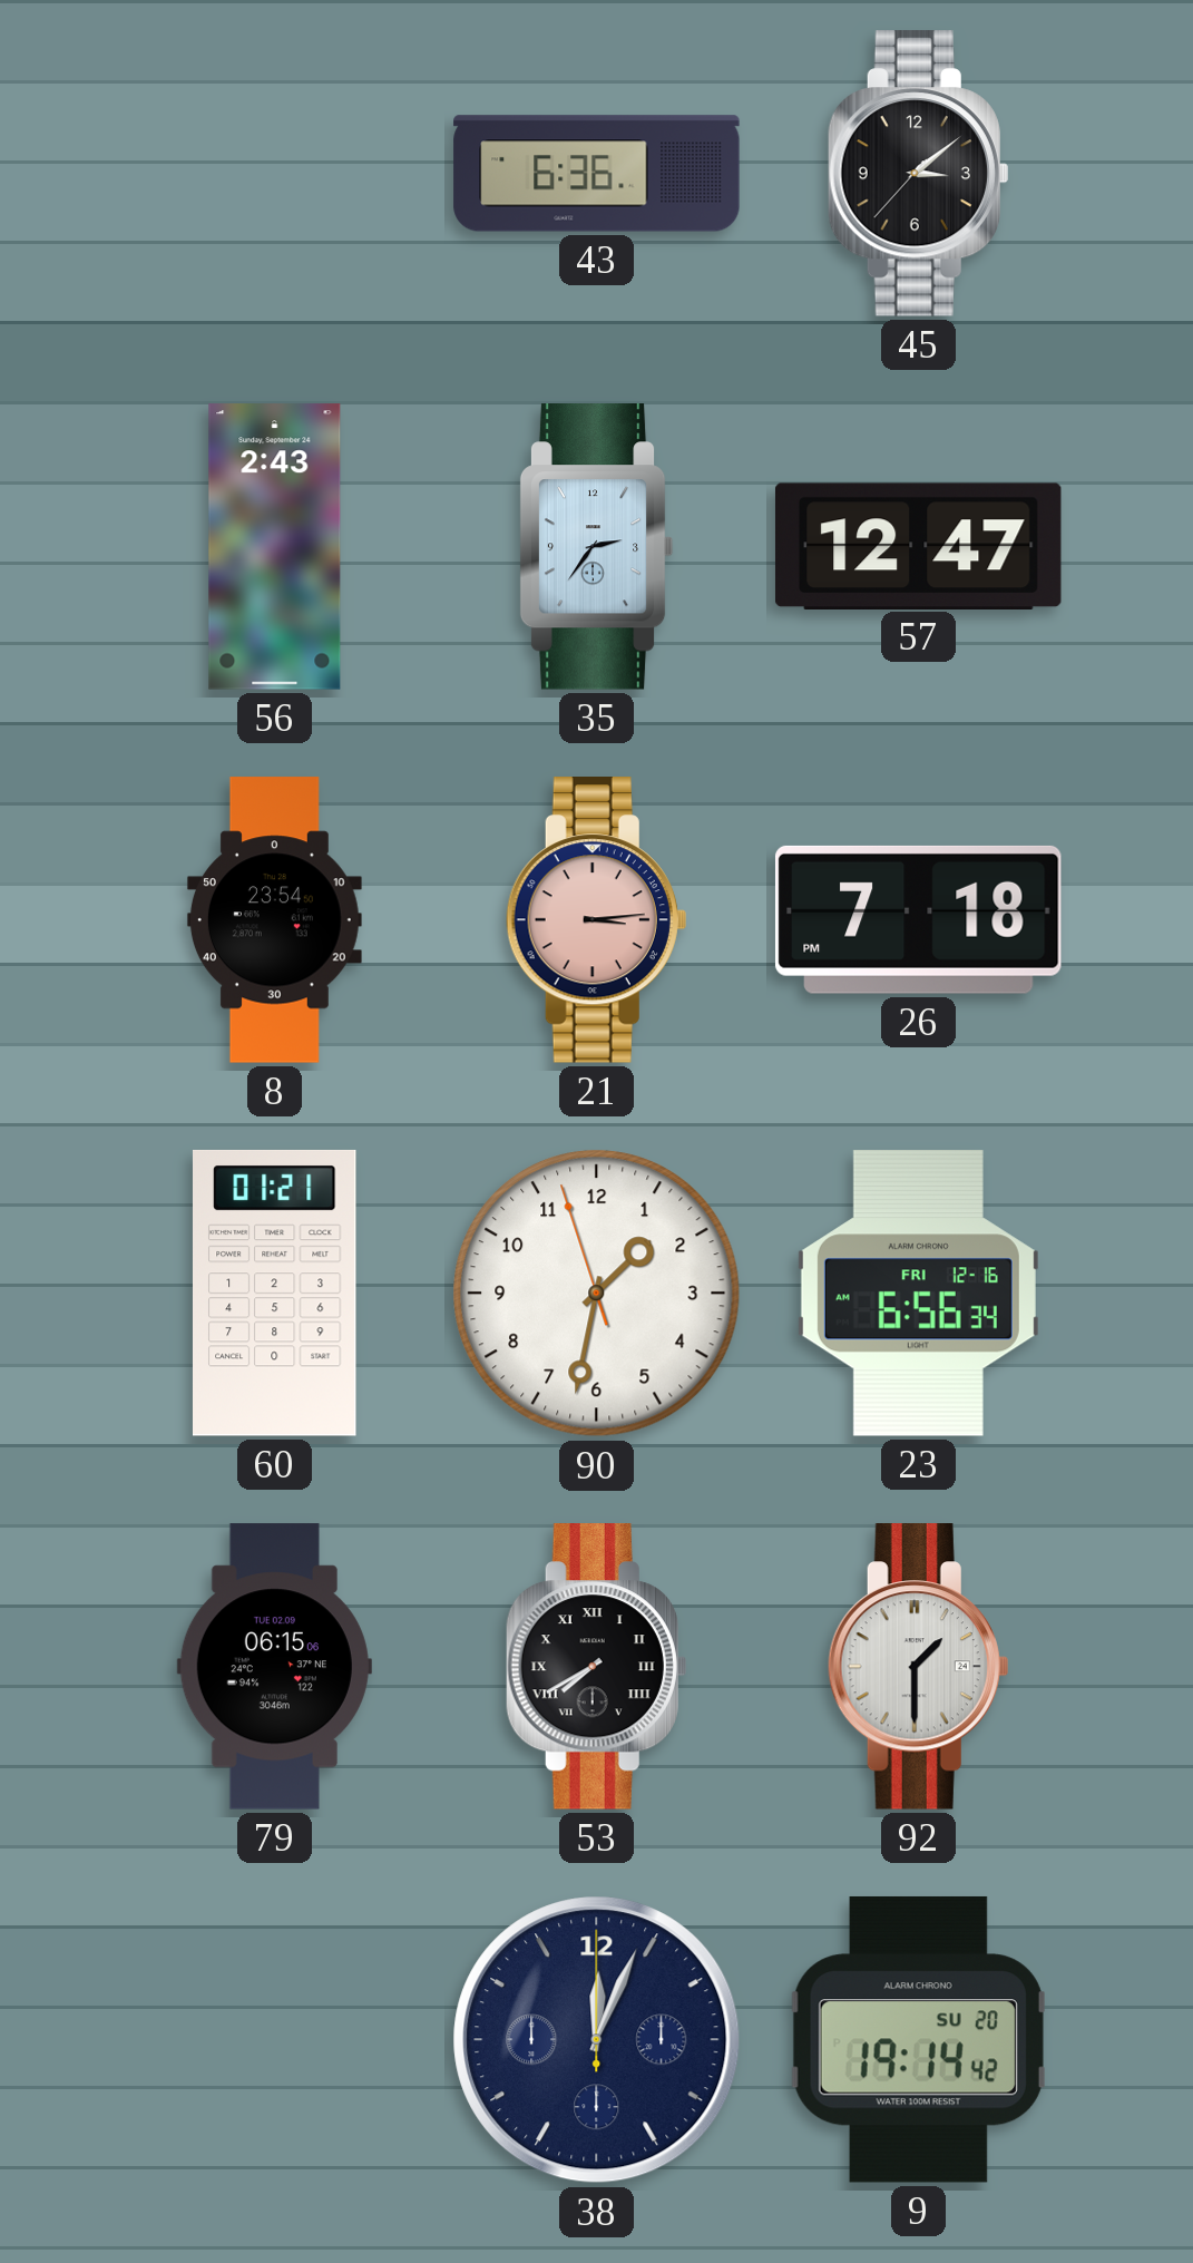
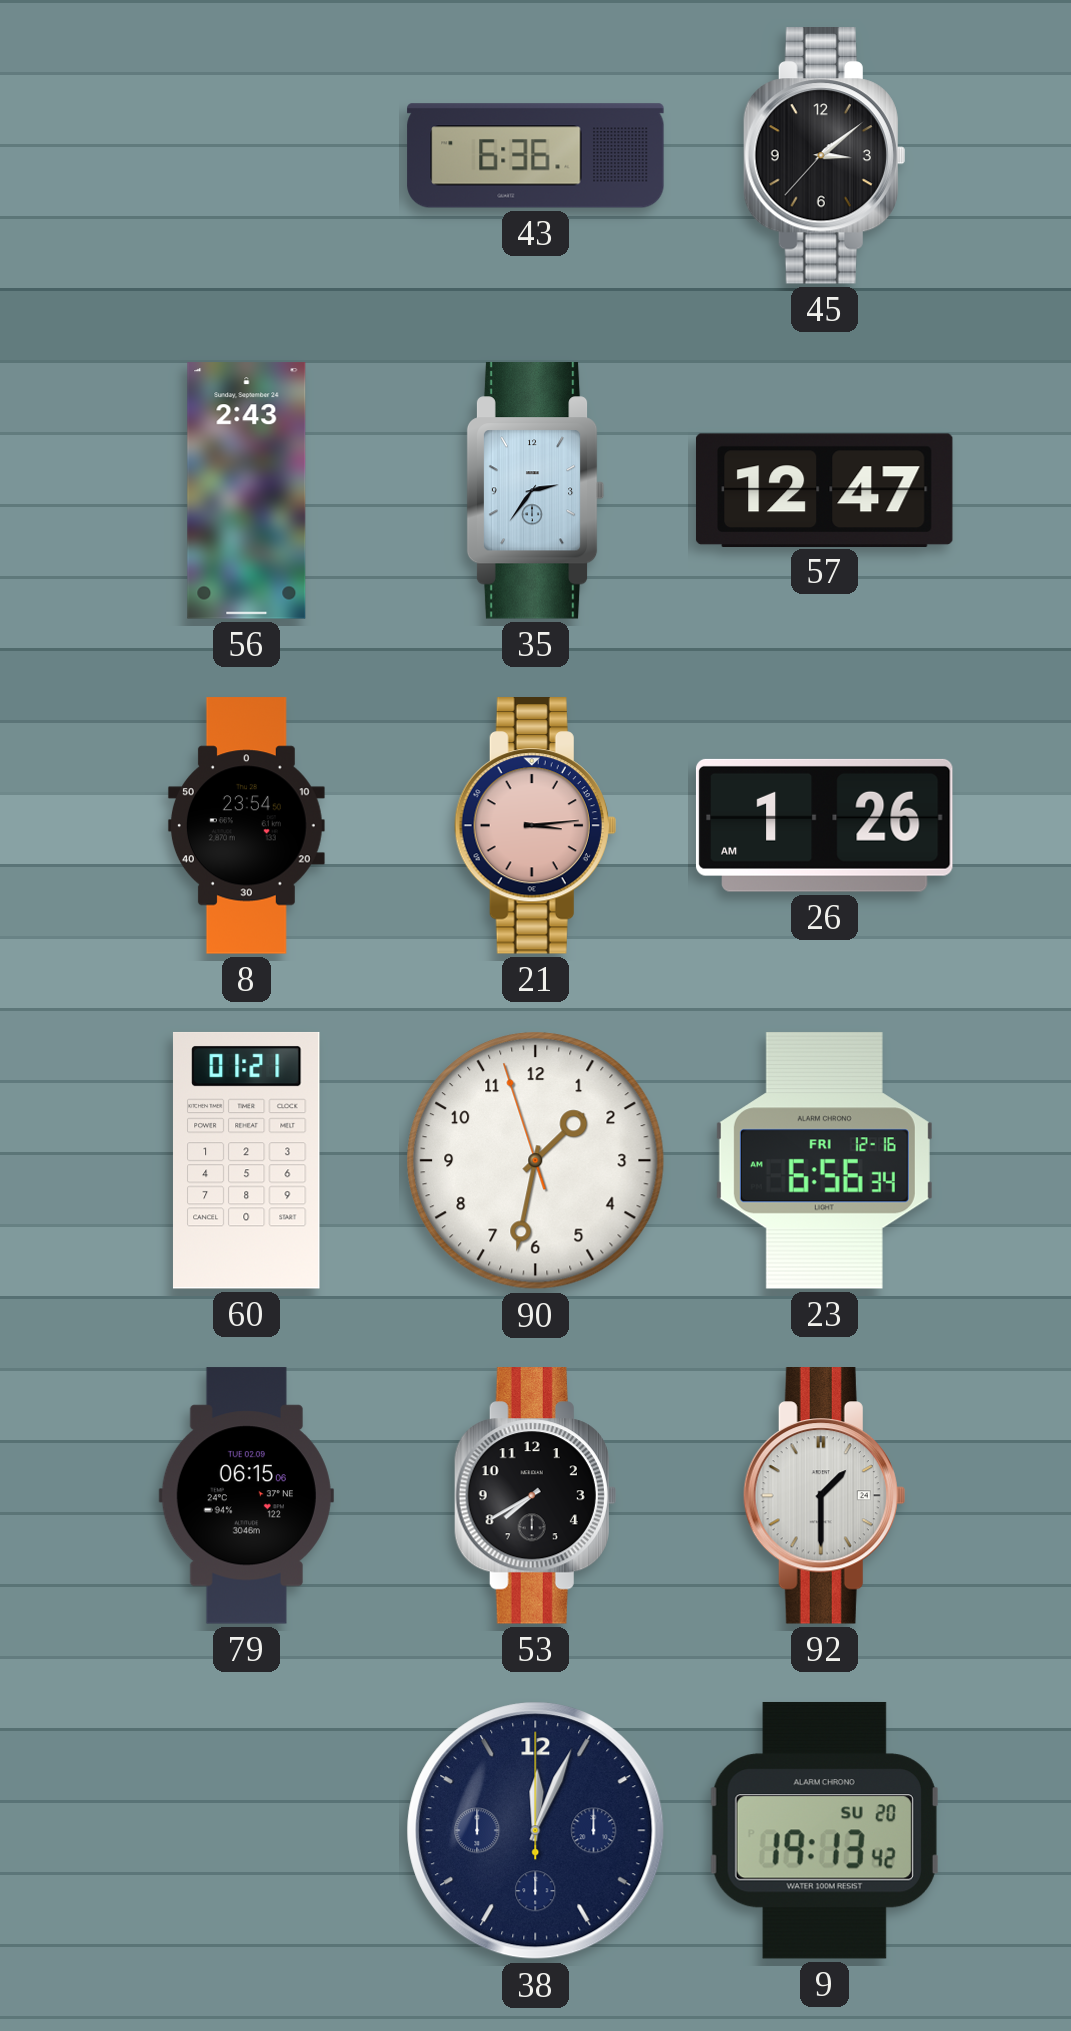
26: 7:18 -> 1:26 (824, 825)
53 numerals: Roman -> Arabic (535, 1496)
9: 19:14 -> 19:13 (824, 1830)
